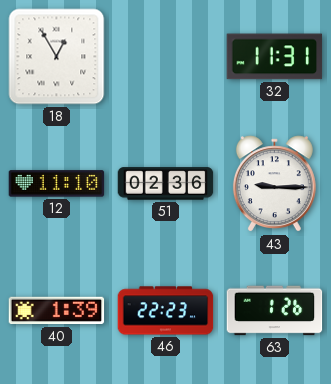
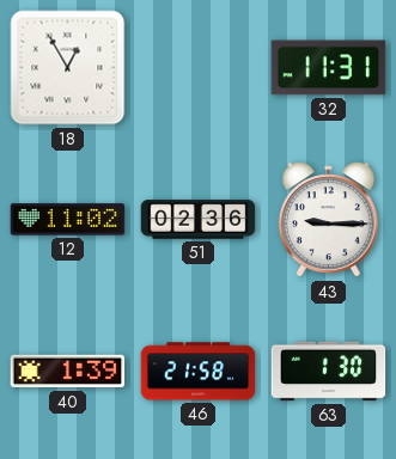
12: 11:10 -> 11:02 (68, 220)
46: 22:23 -> 21:58 (199, 372)
63: 1:26 -> 1:30 (329, 372)
